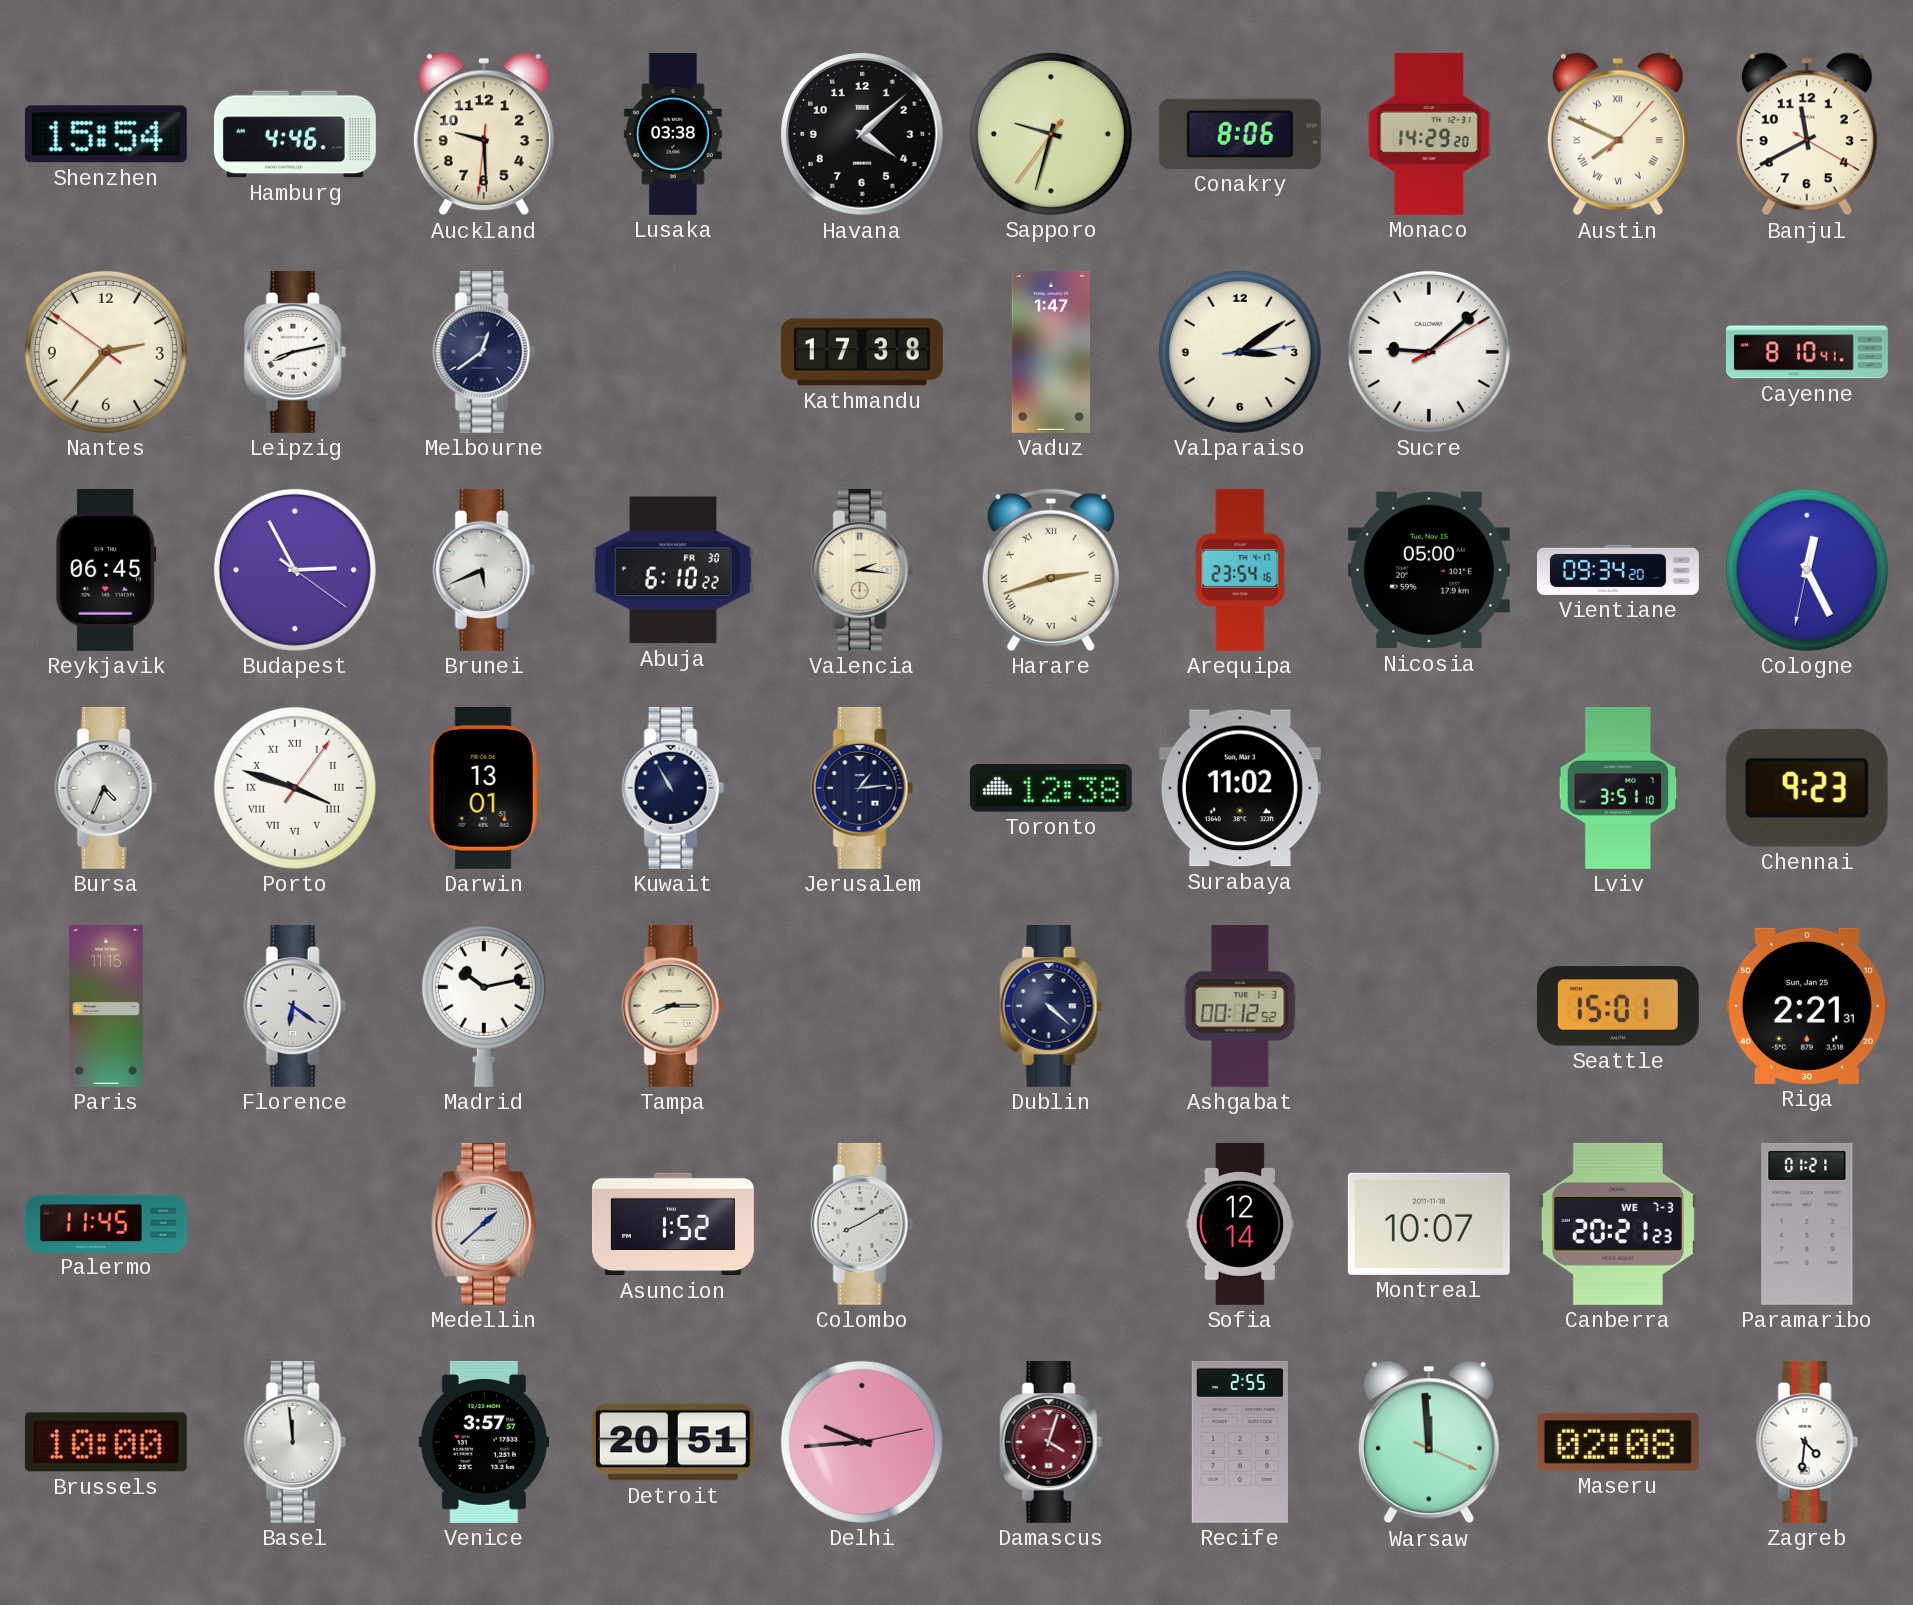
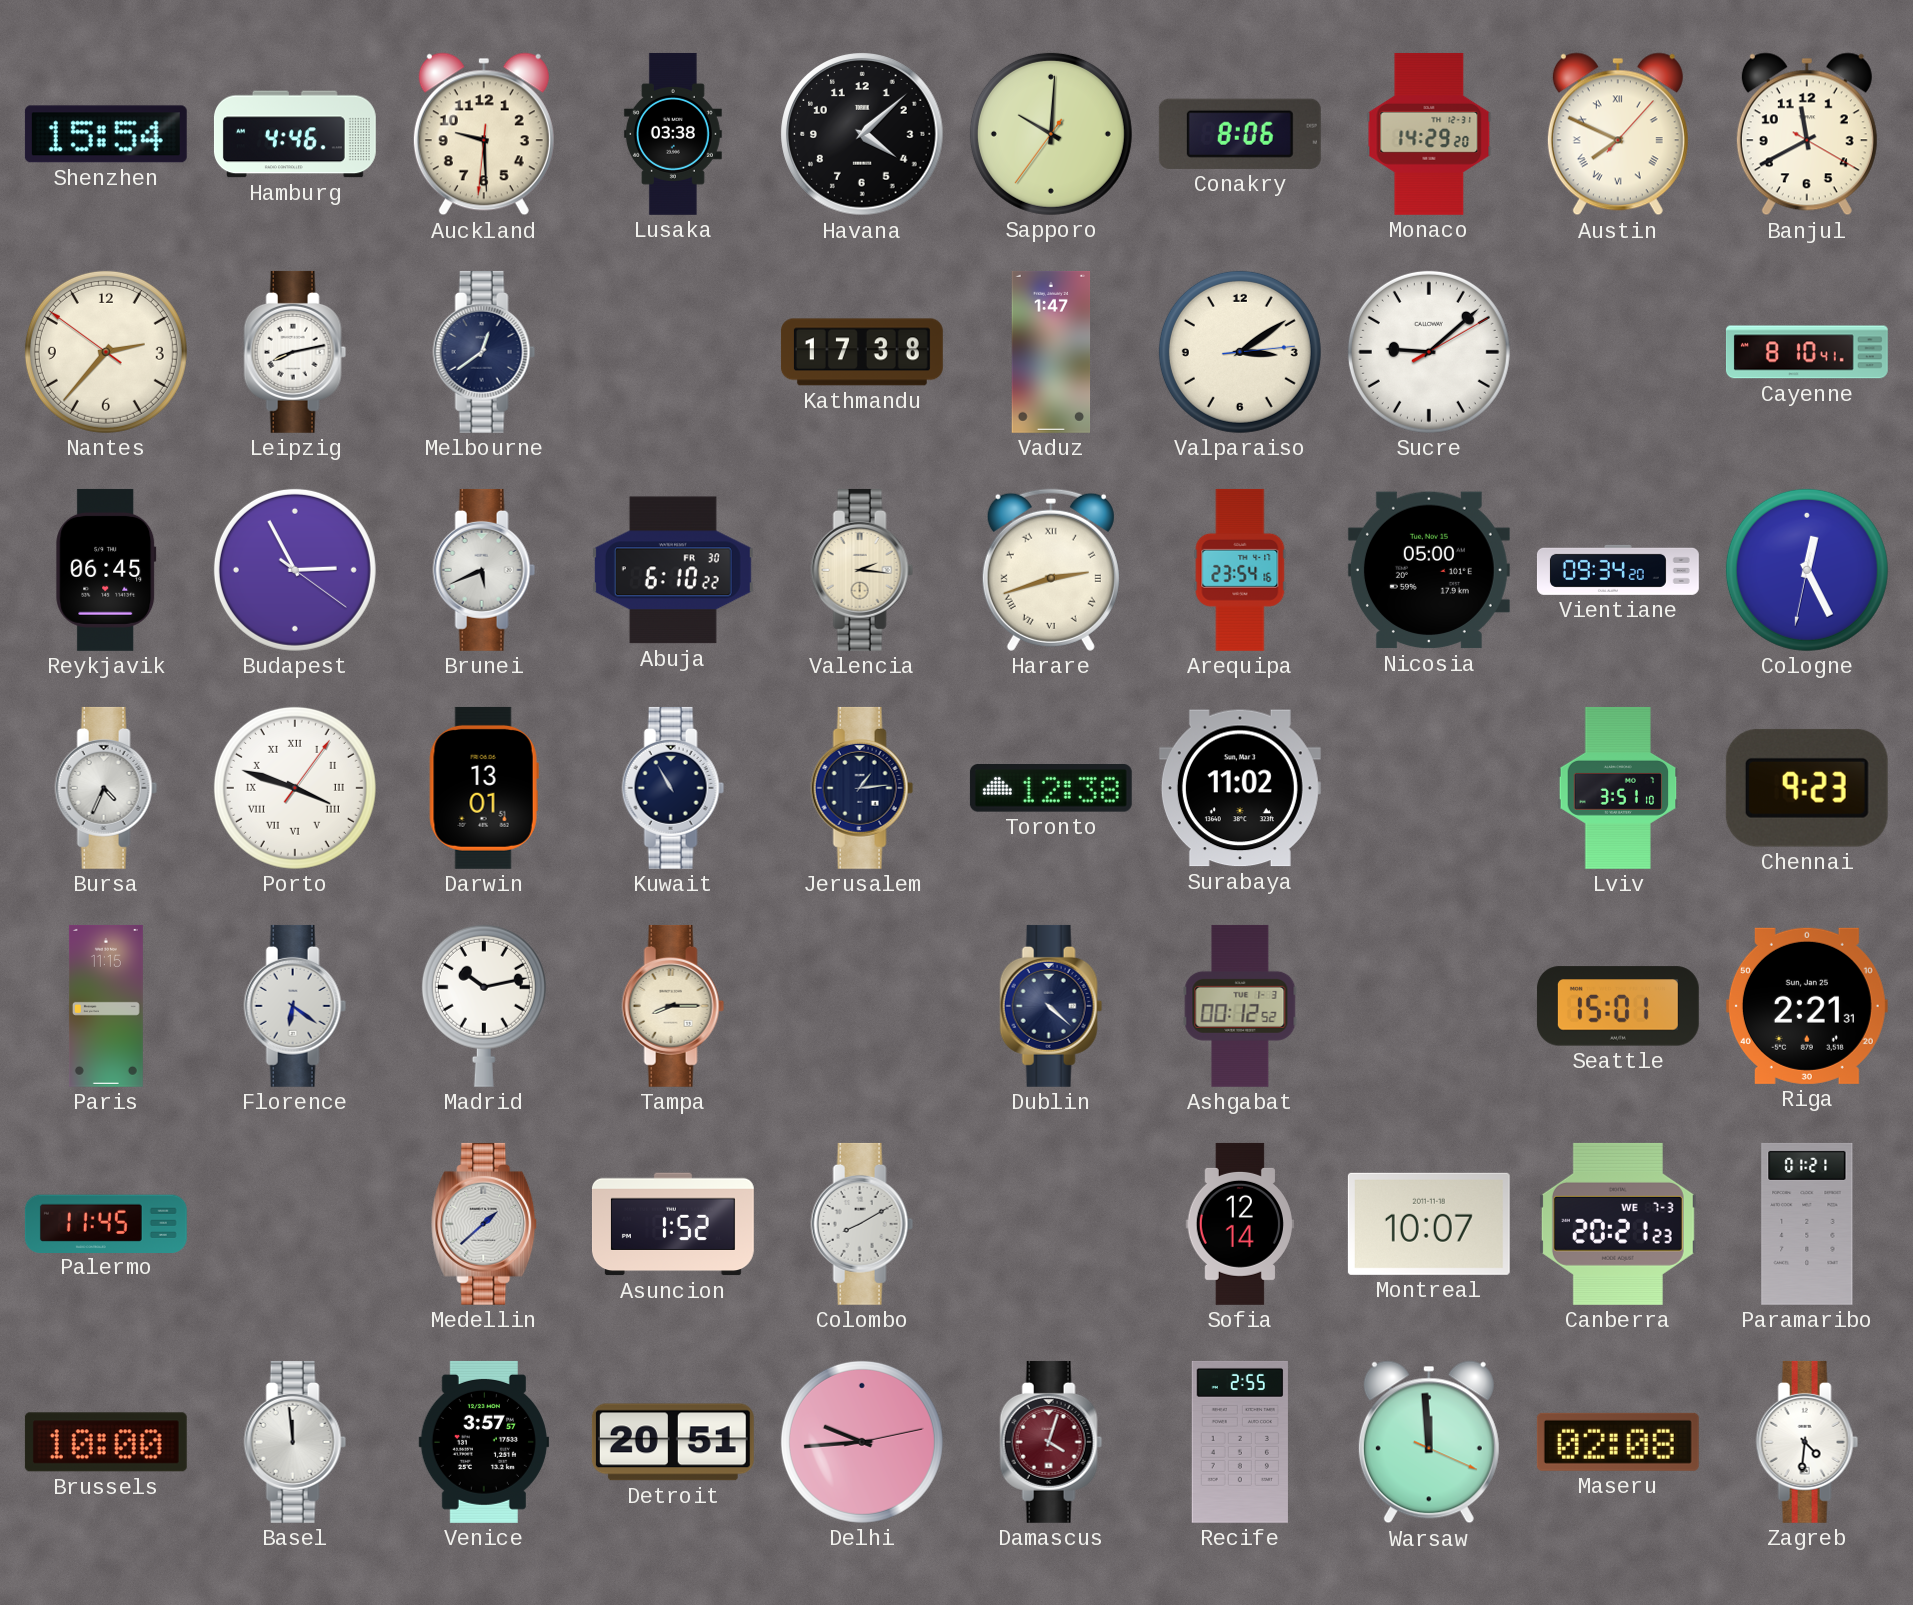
Sapporo: 9:32 -> 10:00 (1051, 134)
